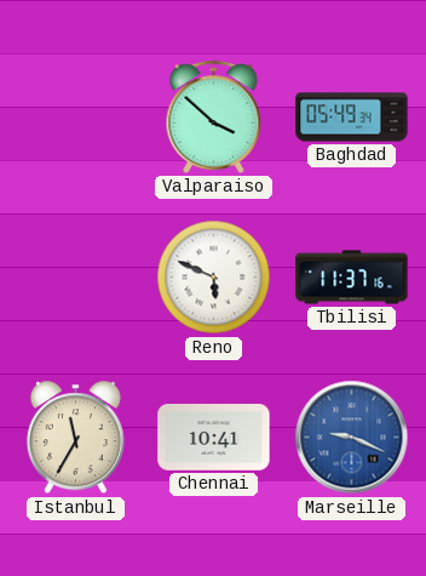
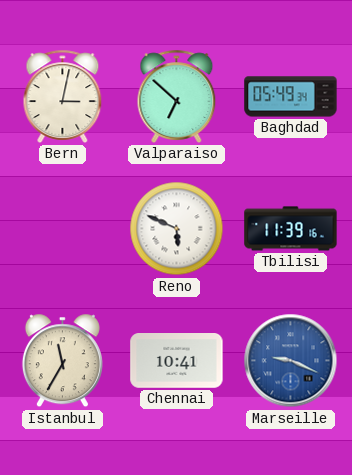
Bern: none -> 3:02 (63, 96)
Valparaiso: 3:52 -> 6:52 (177, 96)
Tbilisi: 11:37 -> 11:39 (291, 229)
